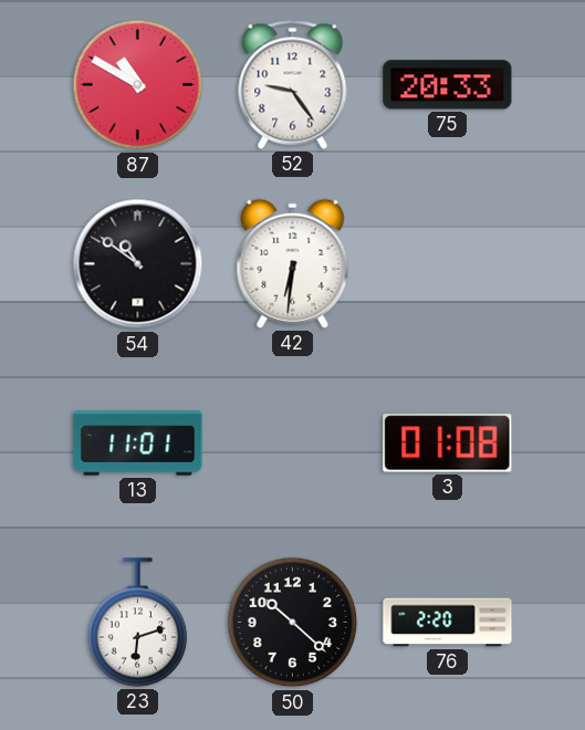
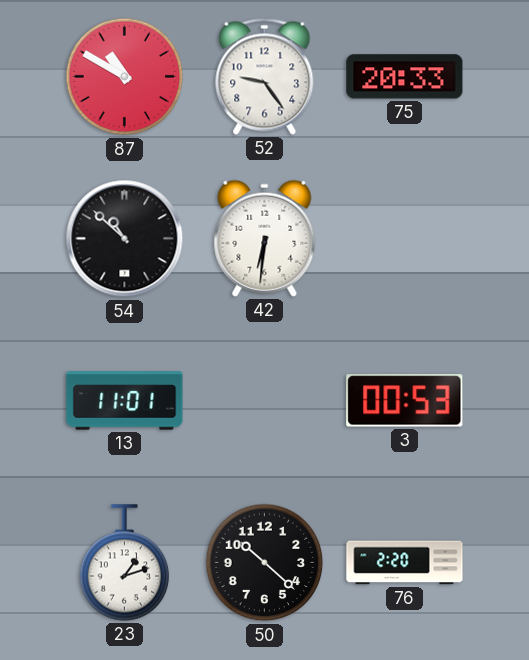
54: 10:51 -> 10:52 (125, 239)
3: 01:08 -> 00:53 (405, 401)
23: 6:12 -> 1:12 (125, 563)
